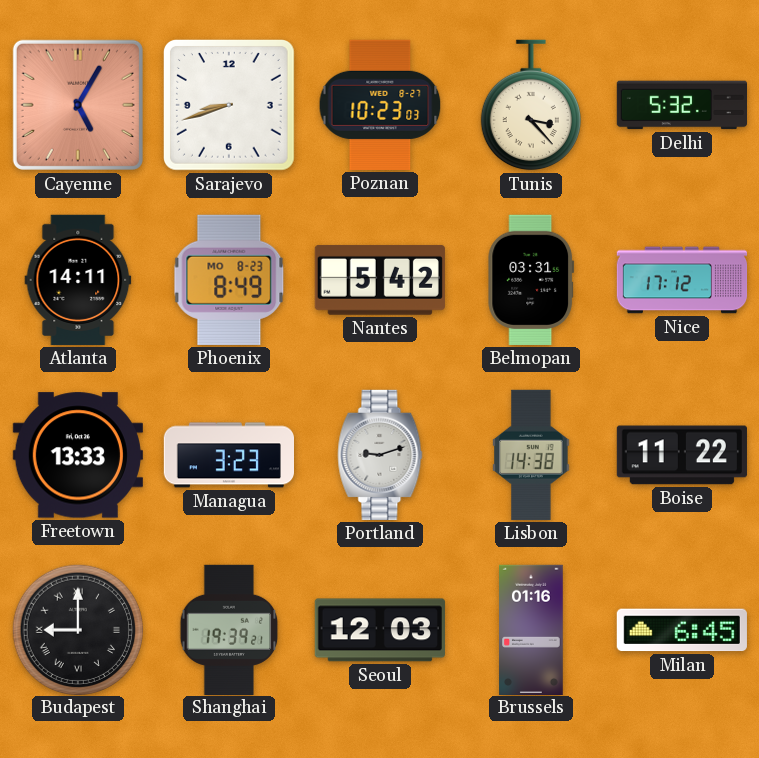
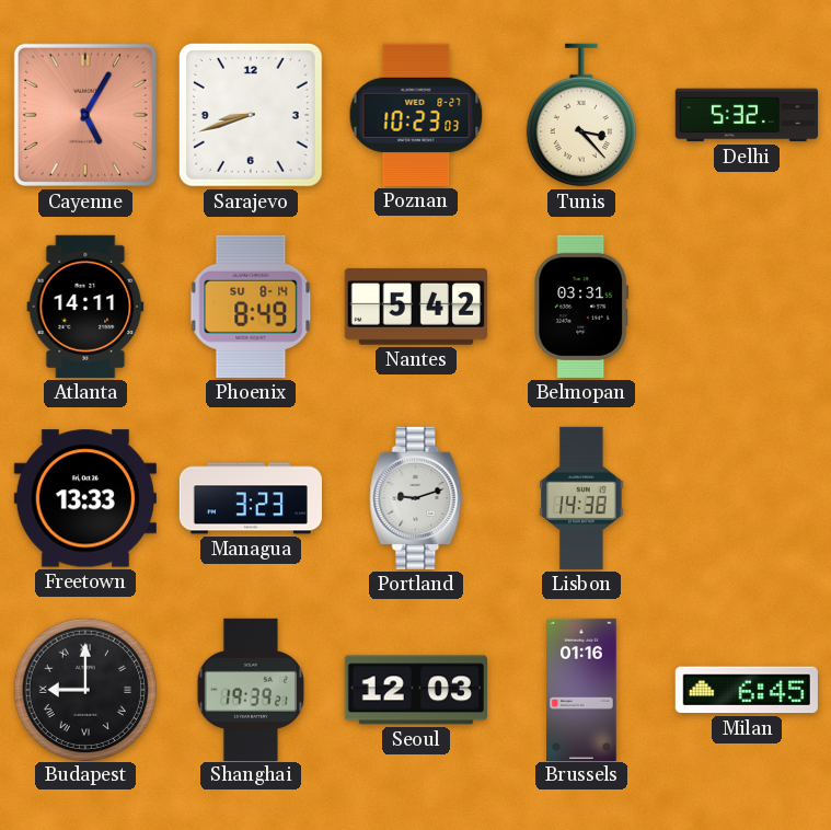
Phoenix date: MO 8-23 -> SU 8-14 (251, 307)
Nice: 17:12 -> none (682, 280)
Boise: 11:22 -> none (682, 455)
